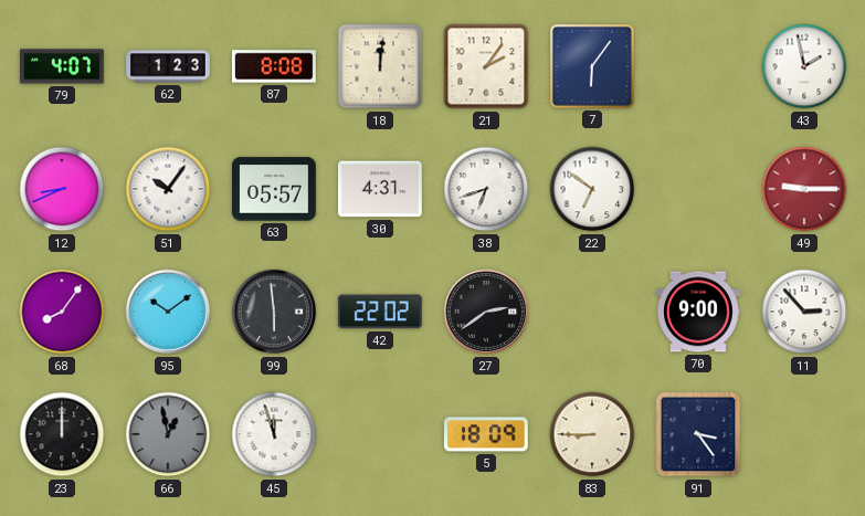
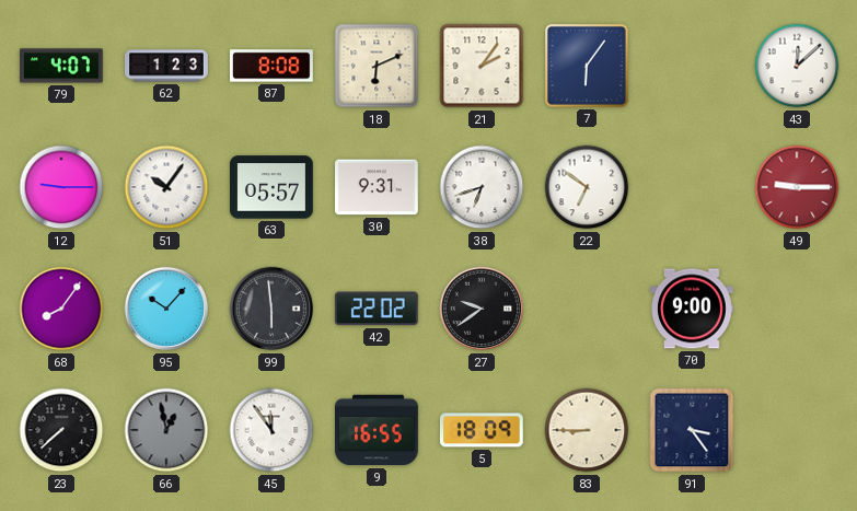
18: 12:01 -> 6:11 (377, 66)
43: 1:58 -> 12:08 (797, 66)
12: 8:41 -> 9:15 (61, 187)
30: 4:31 -> 9:31 (378, 187)
95: 10:09 -> 10:07 (166, 309)
27: 2:39 -> 9:39 (482, 309)
11: 2:53 -> none (804, 312)
23: 12:00 -> 7:38 (61, 430)
45: 11:57 -> 11:54 (271, 430)
9: none -> 16:55 (378, 430)
